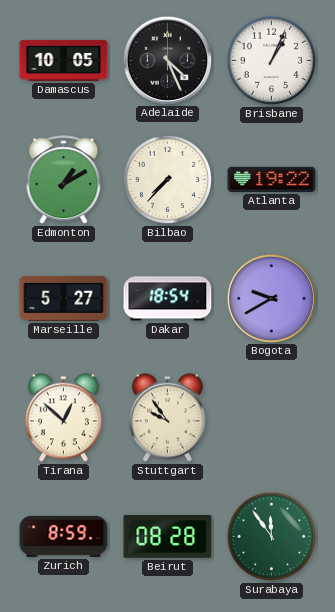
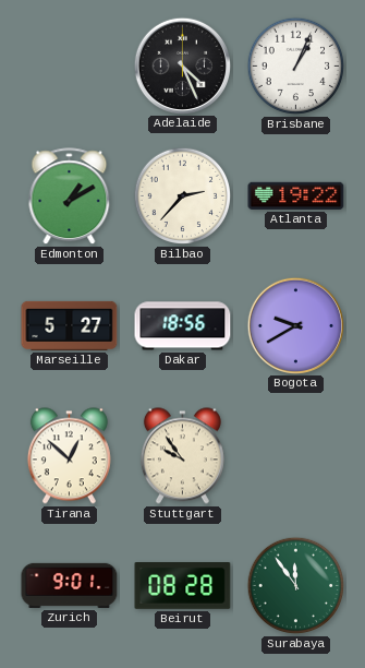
Damascus: 10:05 -> none (64, 60)
Bilbao: 7:37 -> 2:37 (183, 196)
Dakar: 18:54 -> 18:56 (183, 326)
Zurich: 8:59 -> 9:01 (70, 585)
